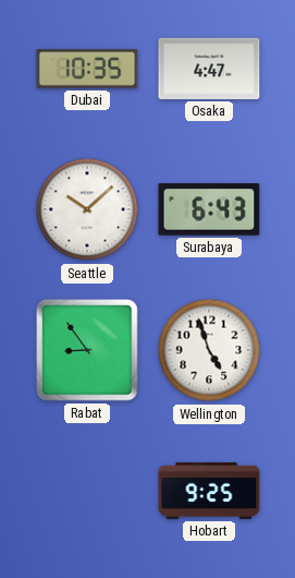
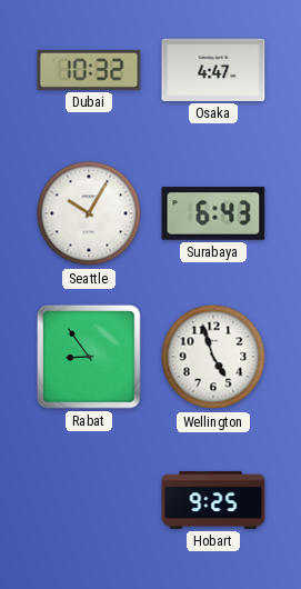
Dubai: 10:35 -> 10:32 (89, 70)
Seattle: 10:08 -> 10:05 (89, 213)
